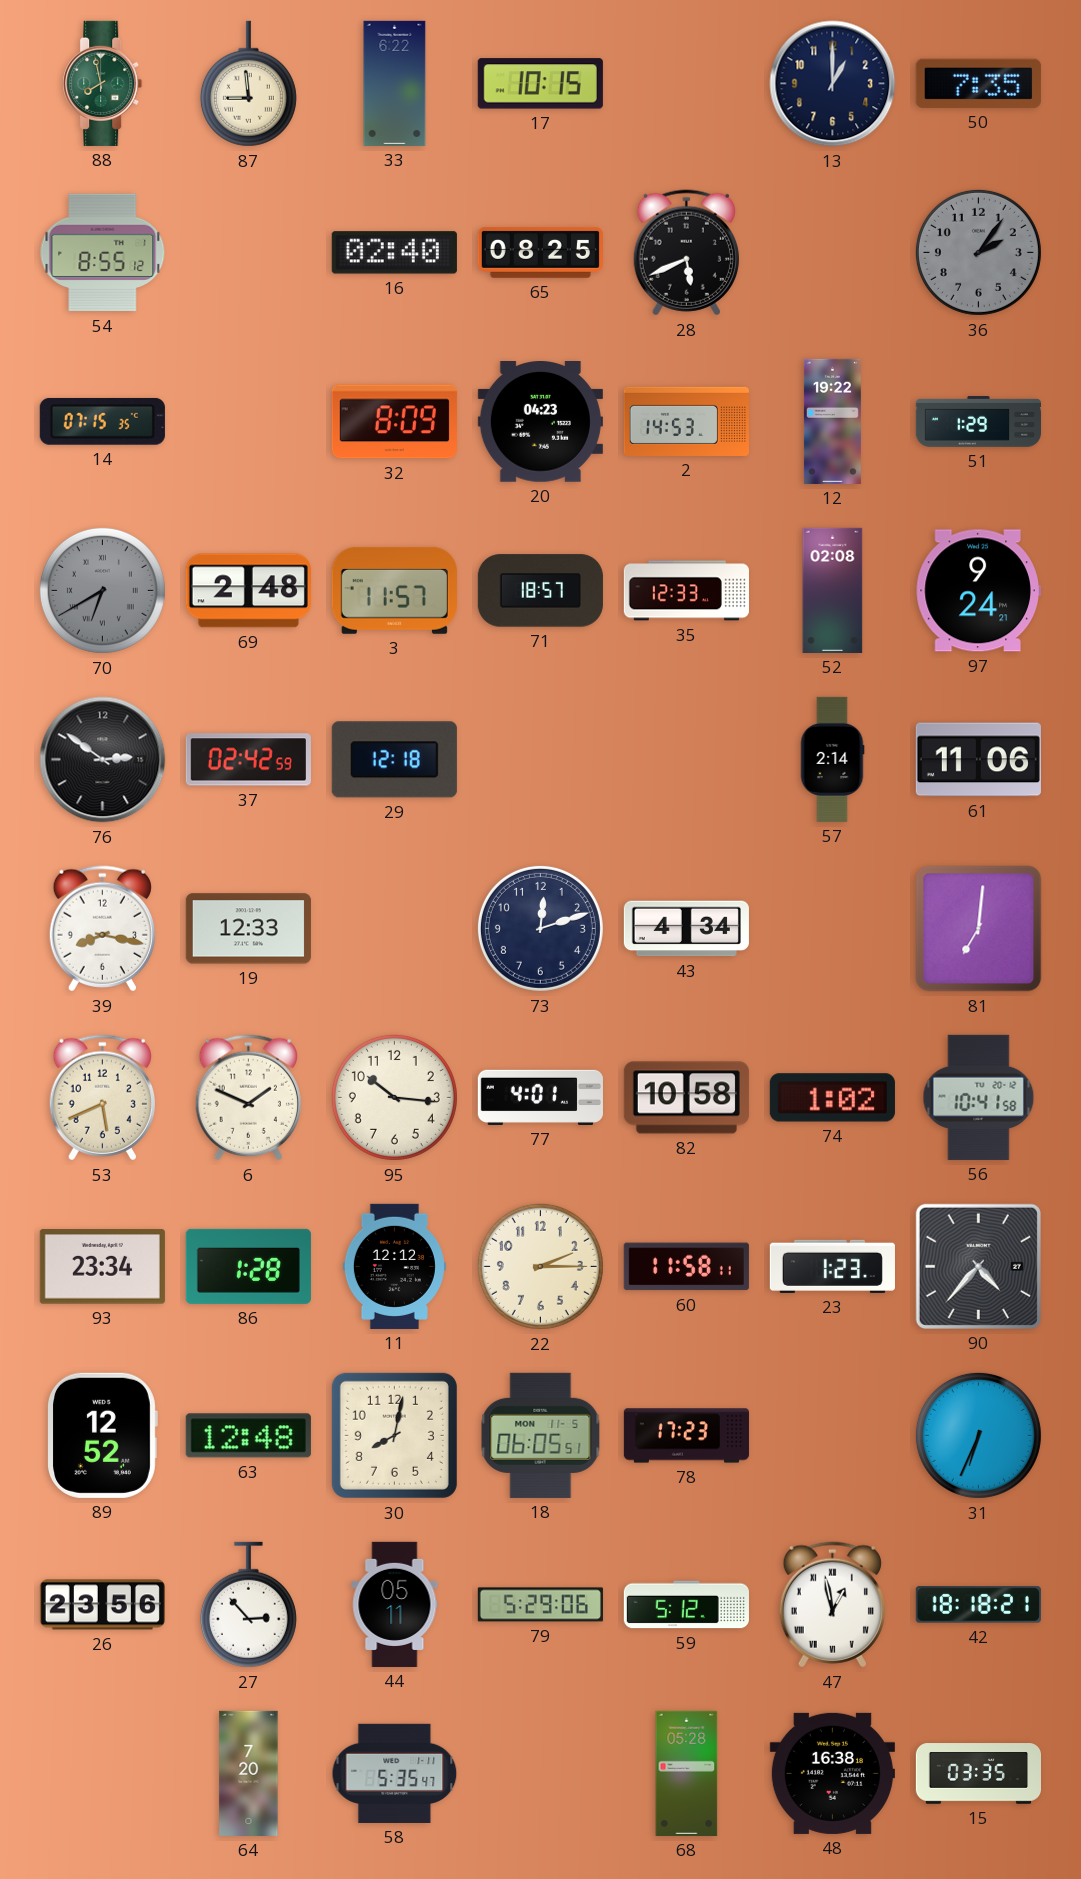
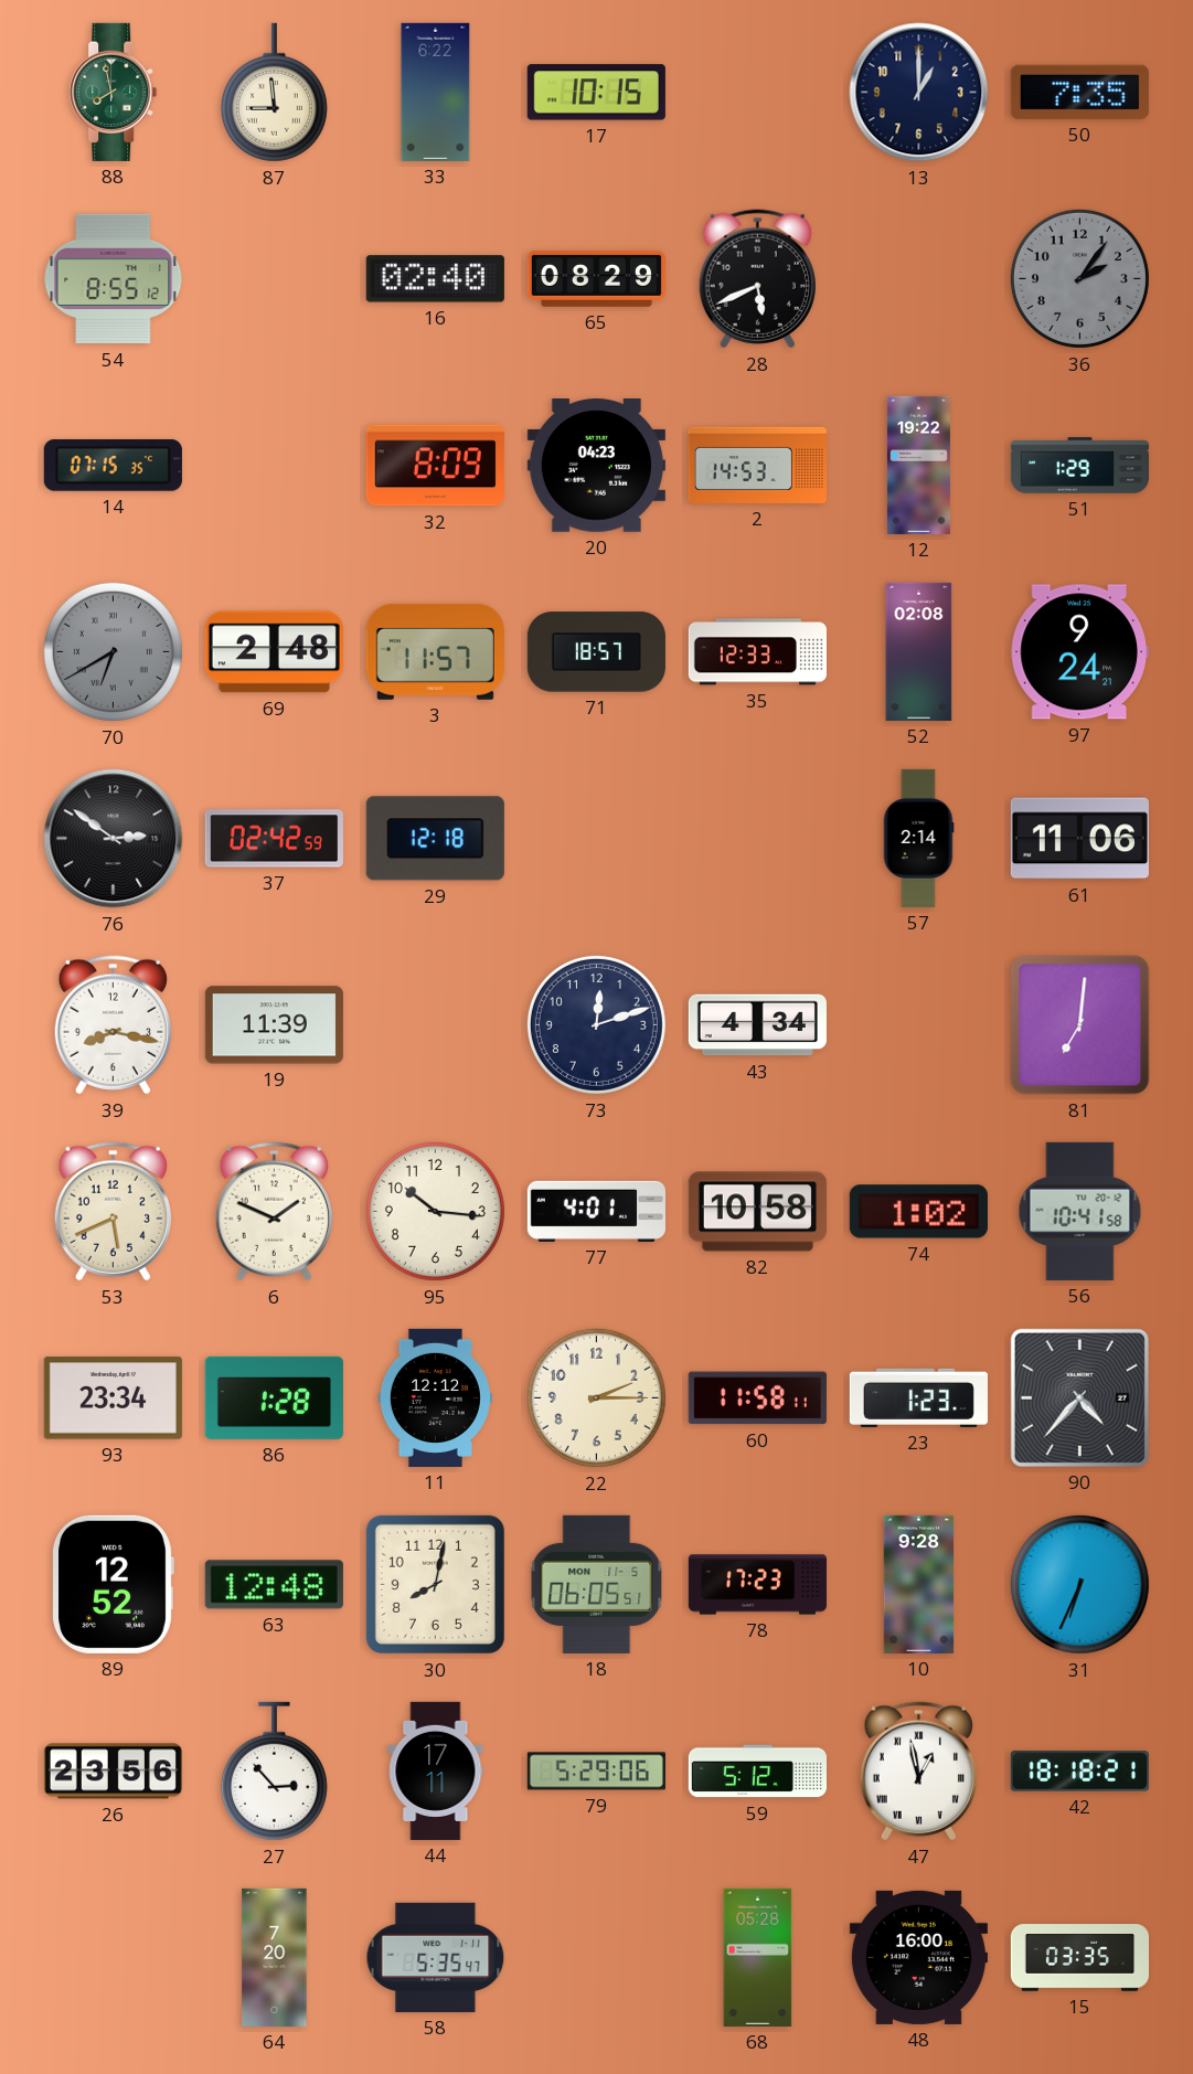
65: 08:25 -> 08:29 (596, 279)
19: 12:33 -> 11:39 (274, 1025)
10: none -> 9:28 (919, 1584)
44: 05:11 -> 17:11 (436, 1770)
48: 16:38 -> 16:00 (918, 1957)
